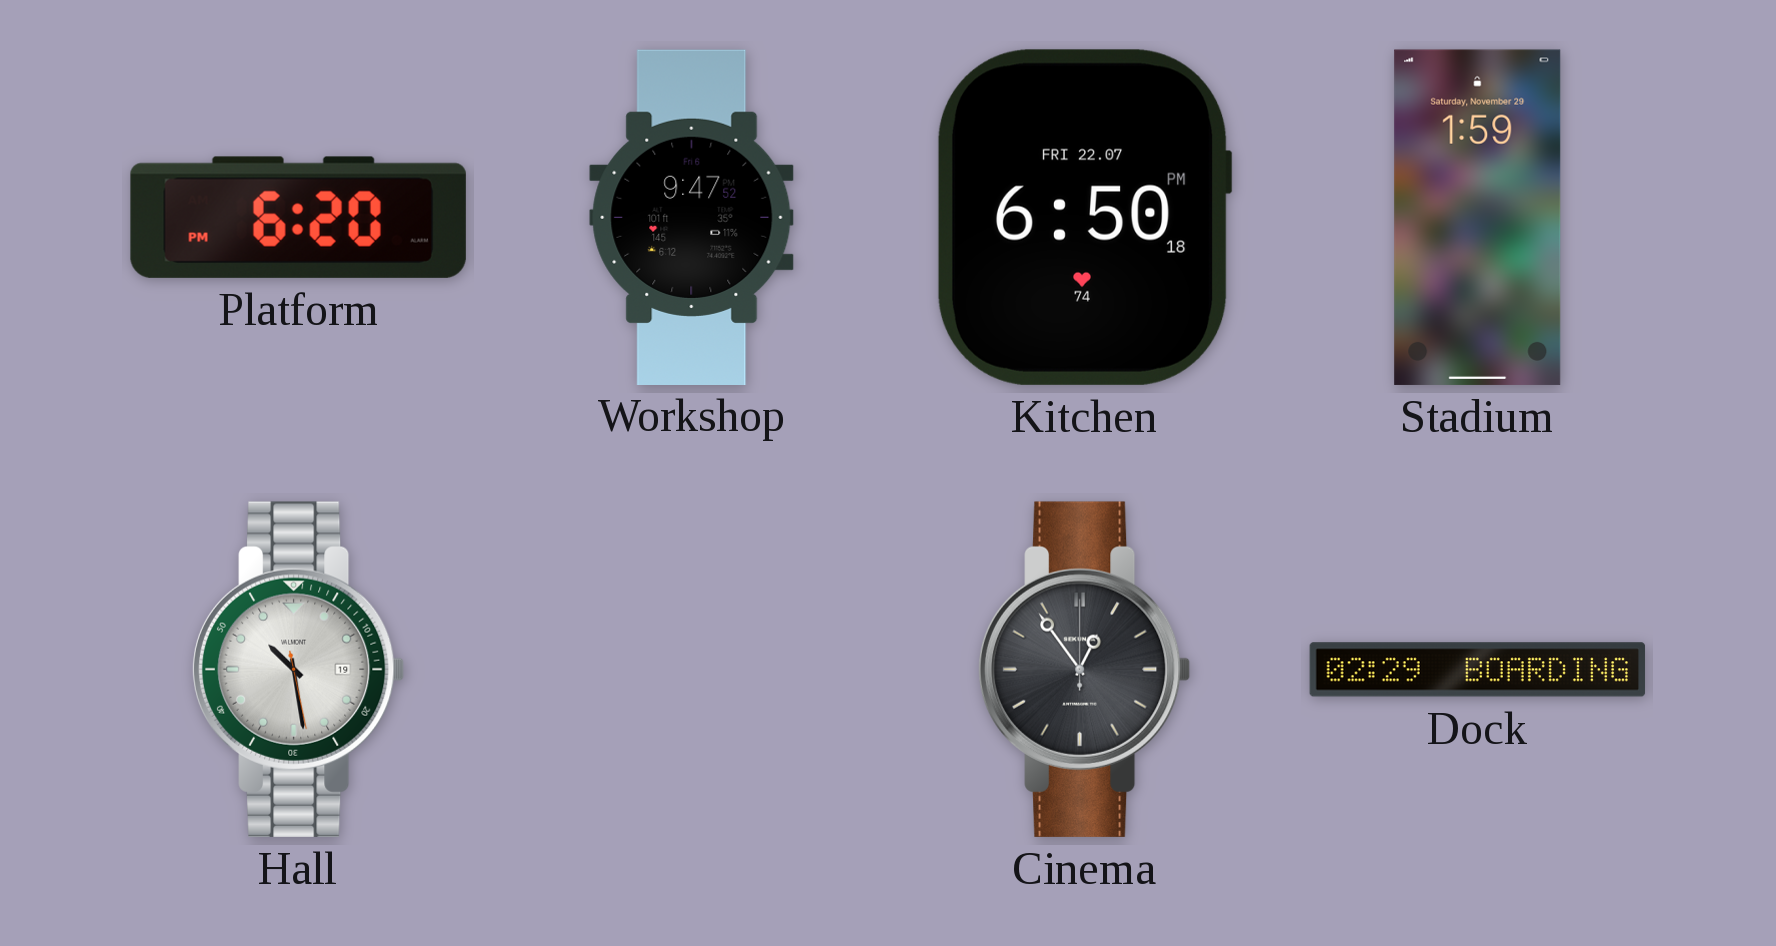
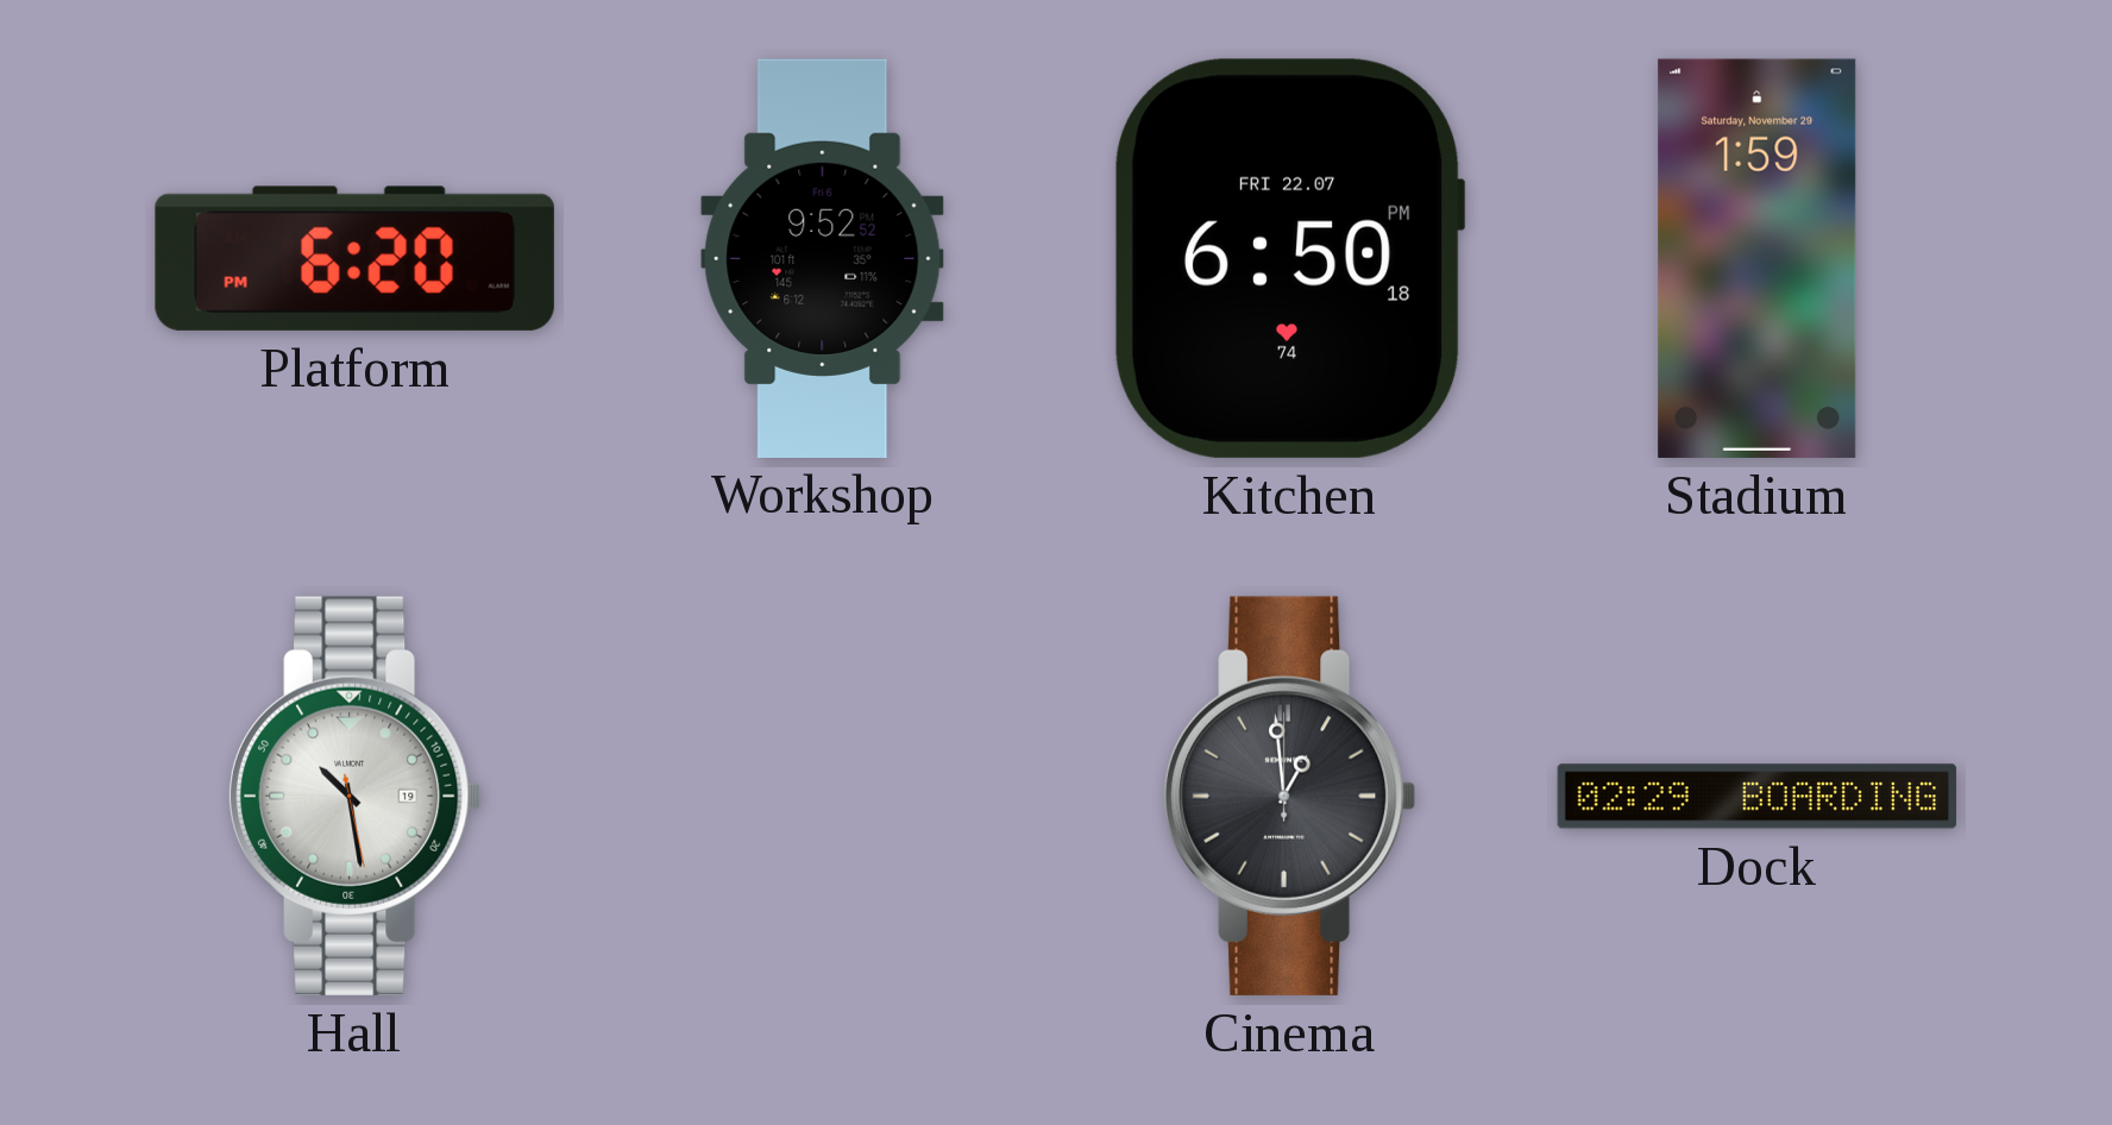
Workshop: 9:47 -> 9:52 (823, 258)
Cinema: 12:54 -> 12:59 (1289, 796)
